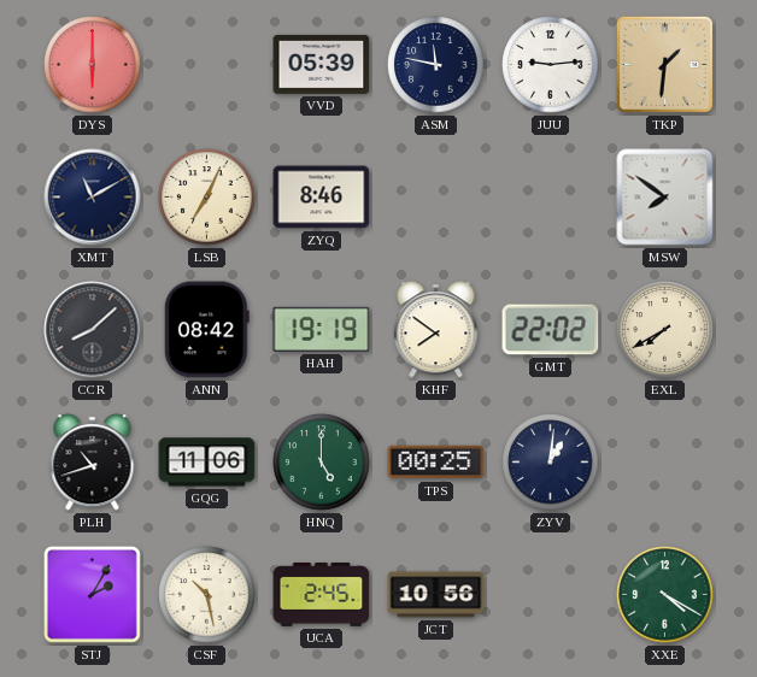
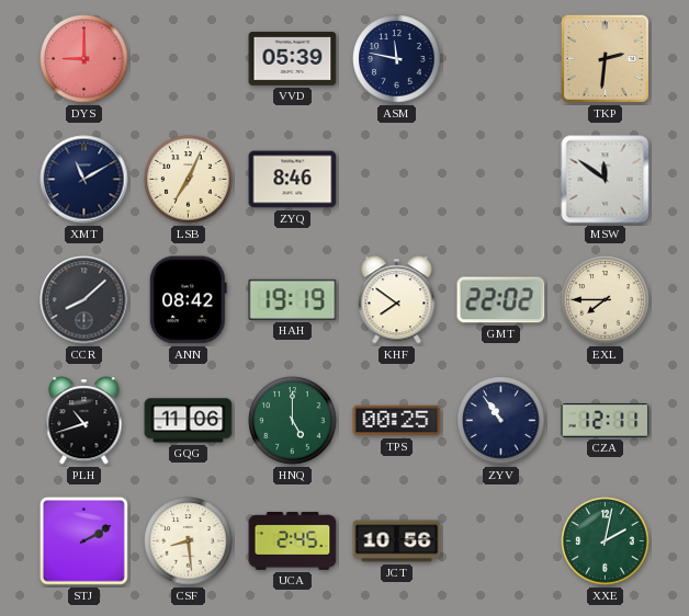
DYS: 6:00 -> 9:00 (84, 59)
JUU: 9:14 -> none (551, 65)
TKP: 1:31 -> 2:31 (605, 58)
MSW: 7:51 -> 11:51 (606, 180)
EXL: 7:40 -> 7:45 (606, 300)
ZYV: 1:01 -> 10:54 (501, 421)
CZA: none -> 12:11 (606, 421)
STJ: 2:05 -> 2:10 (84, 541)
CSF: 10:28 -> 8:29 (189, 541)
XXE: 4:20 -> 2:02 (606, 541)
